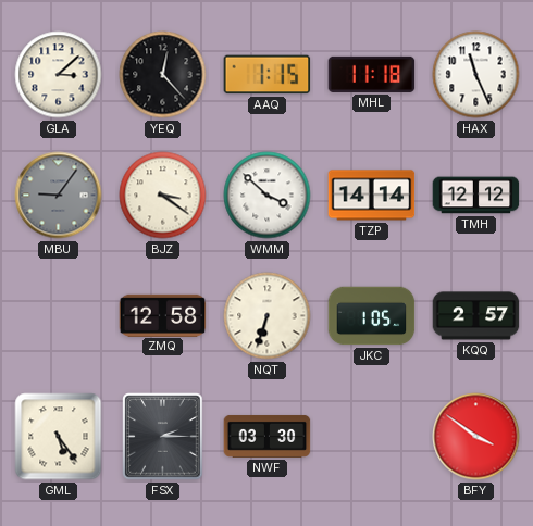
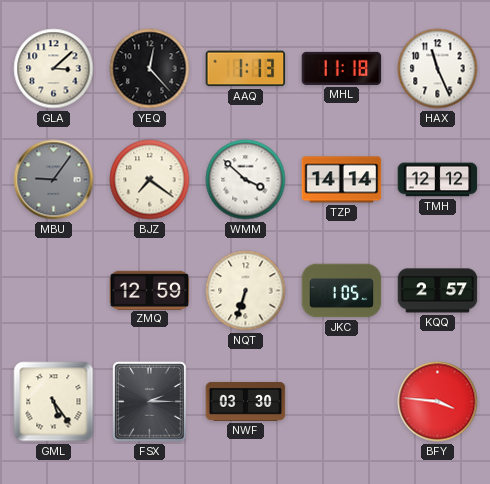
AAQ: 1:15 -> 1:13 (246, 69)
BJZ: 3:21 -> 7:21 (150, 180)
ZMQ: 12:58 -> 12:59 (150, 290)
BFY: 3:51 -> 3:46 (438, 402)
